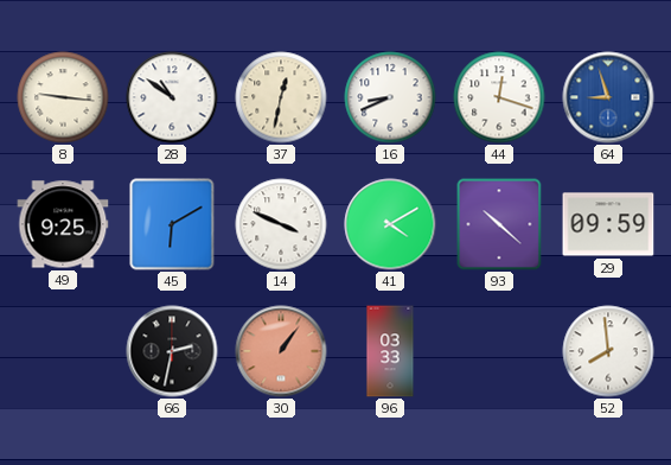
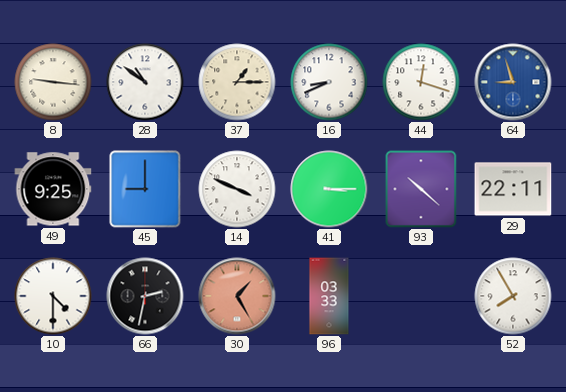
37: 12:32 -> 1:15 (237, 82)
45: 6:10 -> 9:00 (145, 189)
41: 4:10 -> 3:15 (329, 189)
29: 09:59 -> 22:11 (513, 189)
10: none -> 4:30 (53, 296)
30: 1:06 -> 1:25 (237, 296)
52: 7:59 -> 7:55 (513, 296)
